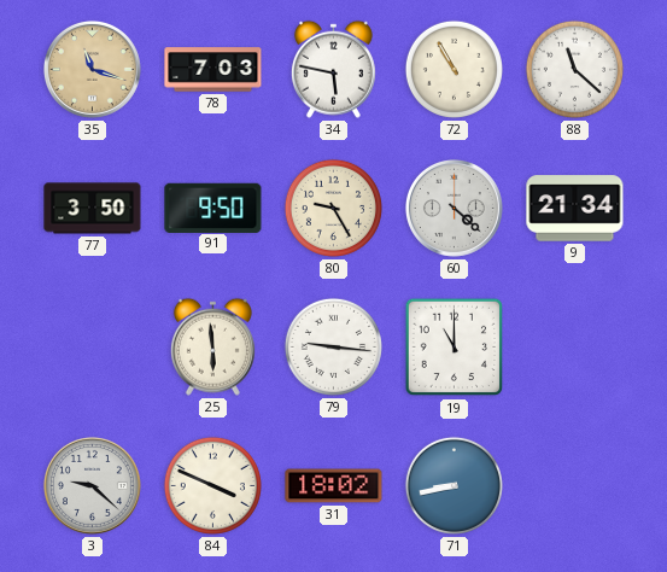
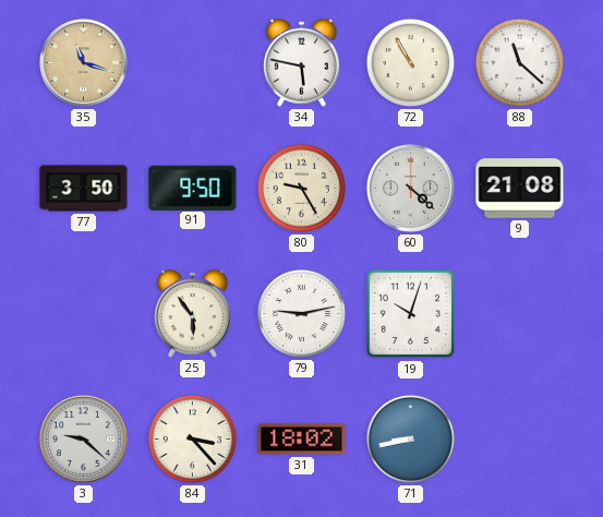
78: 7:03 -> none (213, 70)
9: 21:34 -> 21:08 (520, 189)
25: 5:59 -> 5:54 (192, 313)
79: 9:16 -> 9:13 (301, 313)
19: 11:00 -> 10:03 (411, 314)
84: 3:49 -> 3:23 (192, 438)
